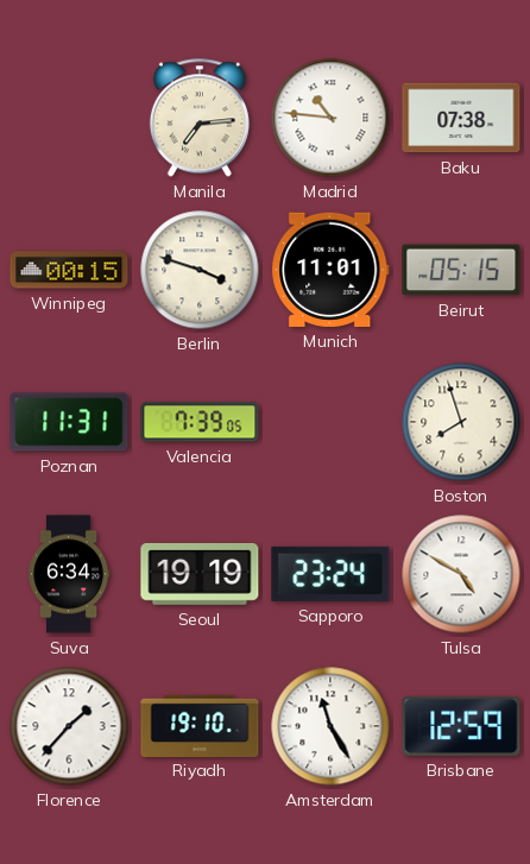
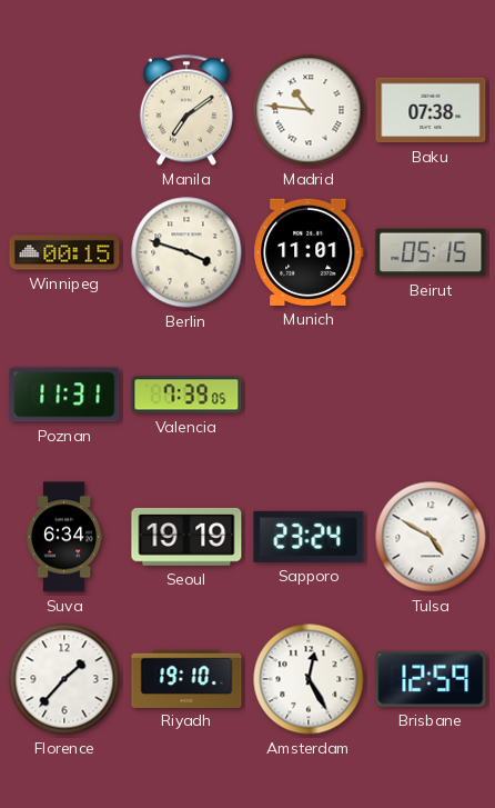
Manila: 7:14 -> 7:09 (186, 110)
Boston: 7:57 -> none (461, 422)
Amsterdam: 11:25 -> 12:25 (309, 679)
